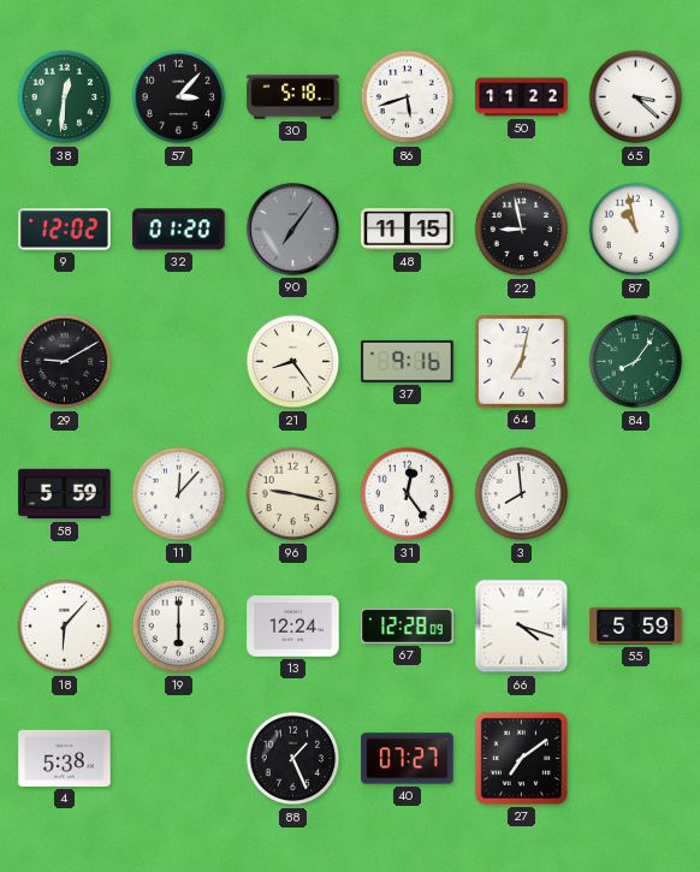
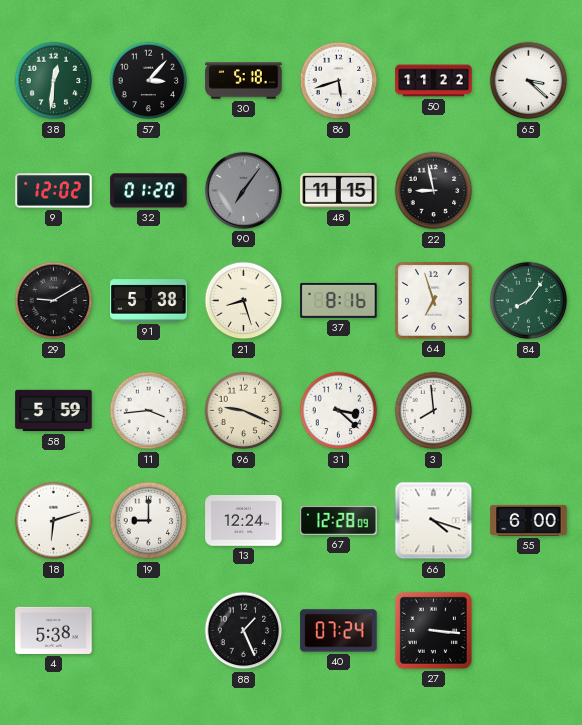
87: 10:58 -> none (636, 230)
91: none -> 5:38 (149, 301)
21: 8:24 -> 8:27 (244, 301)
37: 9:16 -> 8:16 (339, 300)
64: 7:02 -> 6:57 (434, 301)
11: 12:07 -> 3:44 (149, 411)
96: 9:17 -> 9:19 (244, 411)
31: 12:24 -> 3:22 (339, 411)
18: 6:07 -> 6:12 (54, 521)
19: 6:00 -> 9:00 (149, 521)
55: 5:59 -> 6:00 (529, 520)
40: 07:27 -> 07:24 (339, 631)
27: 7:09 -> 3:16 (433, 630)
